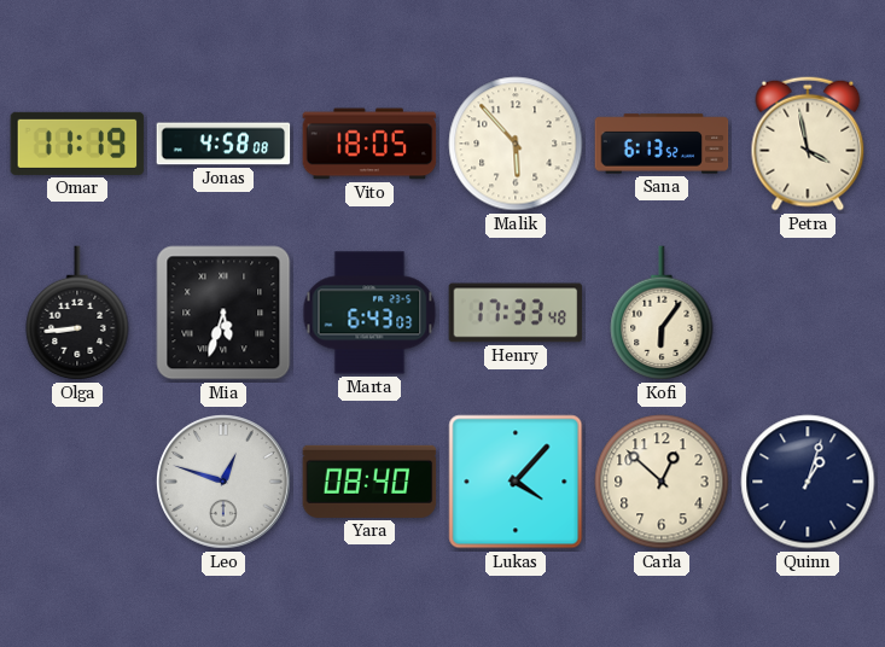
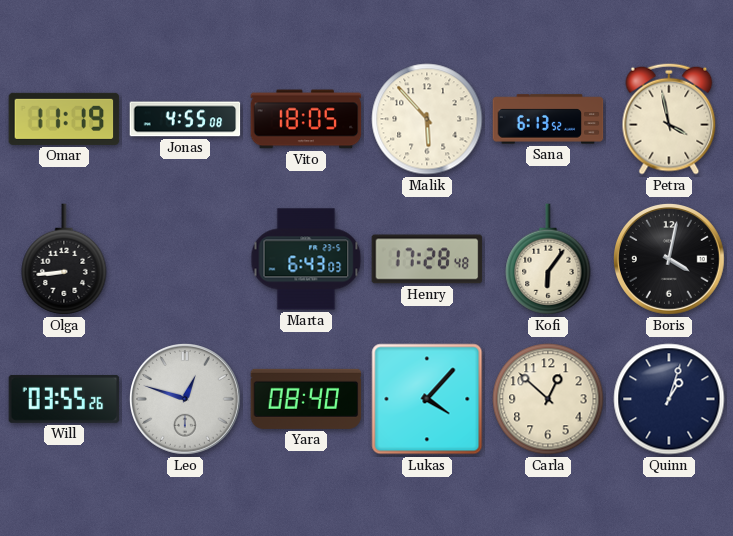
Jonas: 4:58 -> 4:55 (185, 119)
Mia: 5:33 -> none (223, 313)
Henry: 17:33 -> 17:28 (427, 259)
Boris: none -> 4:02 (670, 260)
Will: none -> 03:55 (64, 399)
